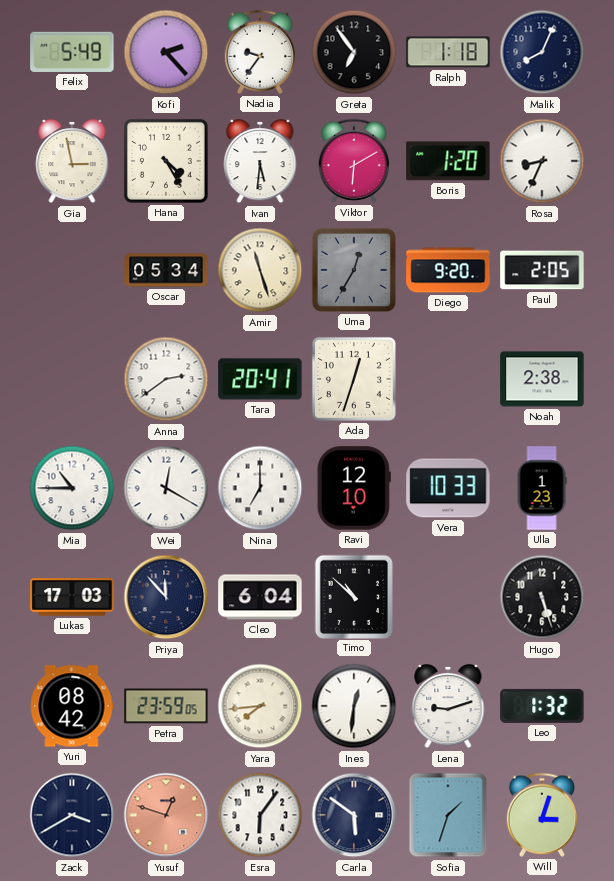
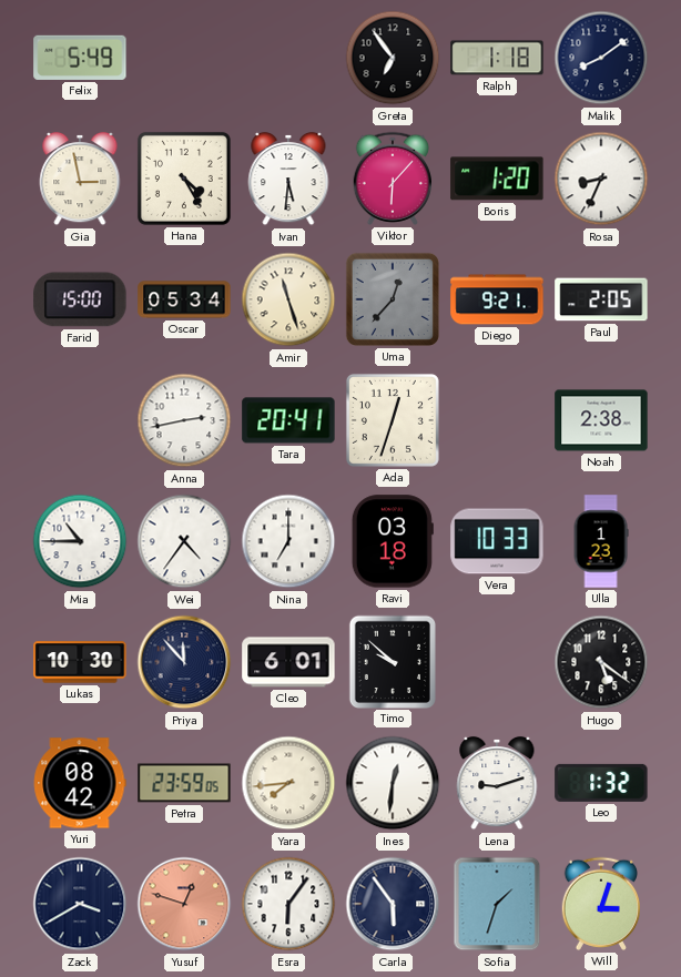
Kofi: 2:23 -> none (166, 52)
Nadia: 9:36 -> none (259, 52)
Malik: 8:04 -> 8:09 (601, 58)
Viktor: 6:10 -> 6:07 (392, 179)
Farid: none -> 15:00 (80, 299)
Uma: 12:35 -> 12:37 (393, 299)
Diego: 9:20 -> 9:21 (497, 299)
Anna: 2:39 -> 2:43 (184, 420)
Wei: 12:20 -> 4:36 (184, 541)
Ravi: 12:10 -> 03:18 (393, 541)
Lukas: 17:03 -> 10:30 (80, 662)
Cleo: 6:04 -> 6:01 (288, 662)
Timo: 10:52 -> 9:52 (392, 661)
Hugo: 5:27 -> 5:21 (601, 662)
Carla: 5:51 -> 5:54 (393, 904)
